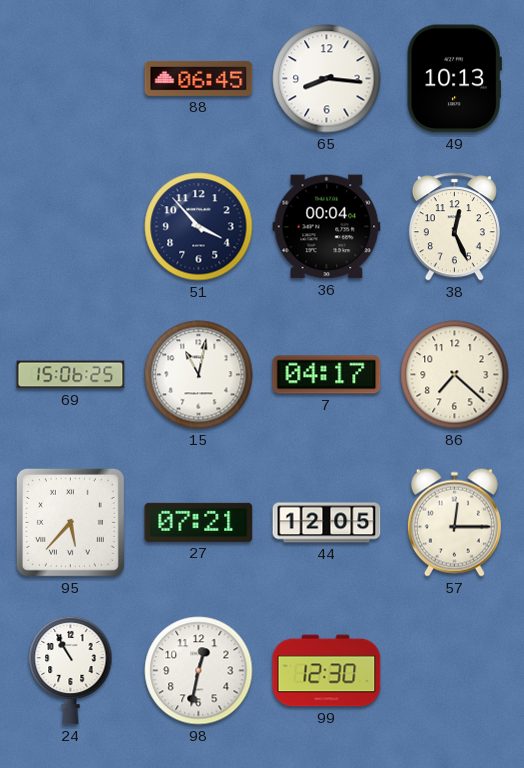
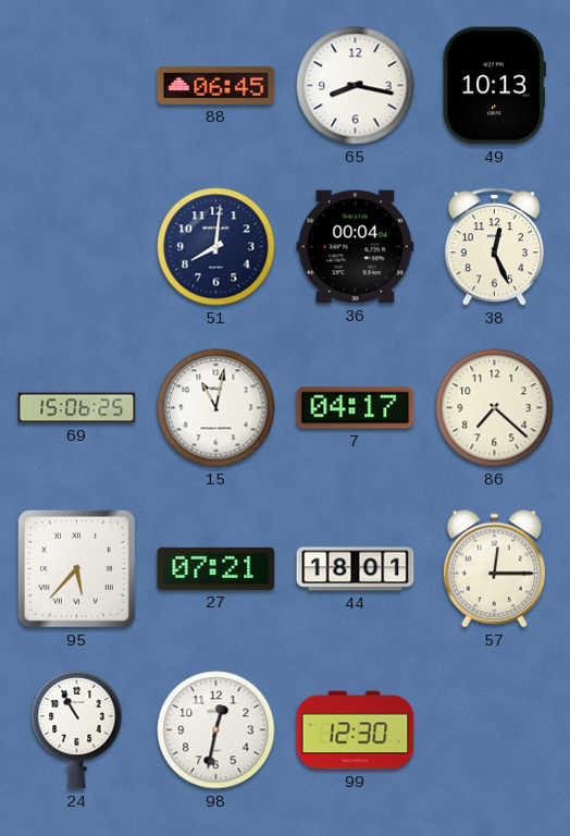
65: 8:16 -> 8:17 (356, 86)
51: 3:53 -> 8:01 (216, 247)
44: 12:05 -> 18:01 (356, 569)
